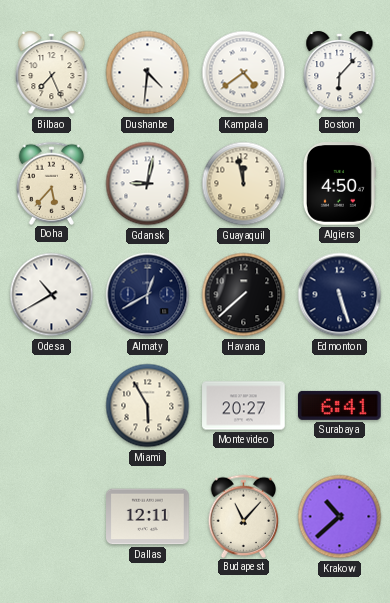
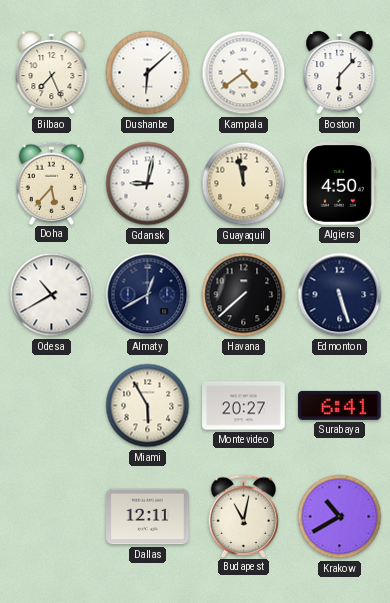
Dushanbe: 4:31 -> 6:08 (148, 73)
Budapest: 11:07 -> 11:02 (244, 516)
Krakow: 10:38 -> 10:40 (340, 517)
